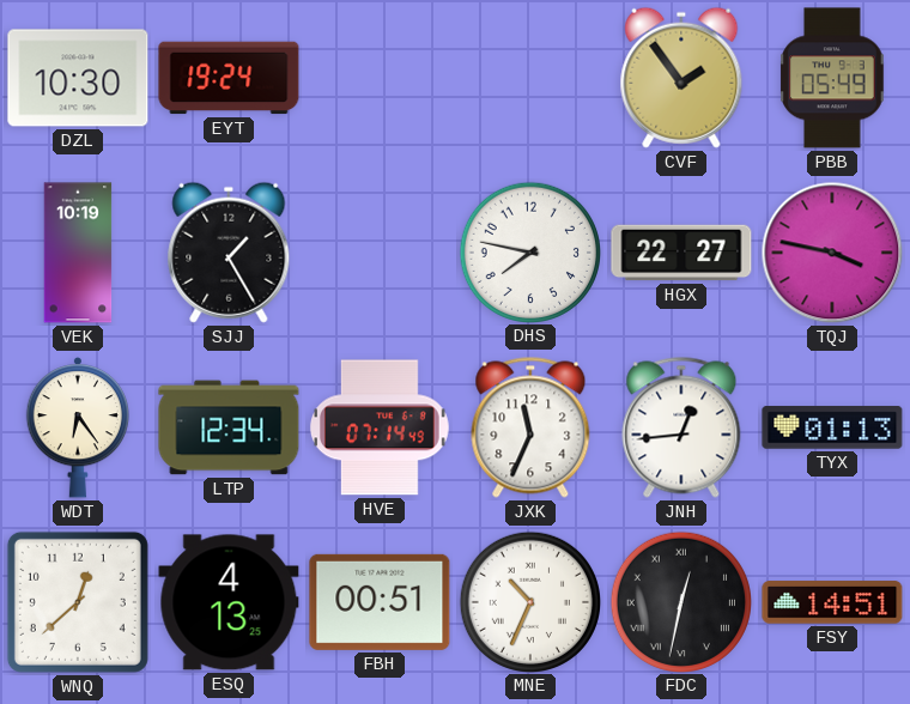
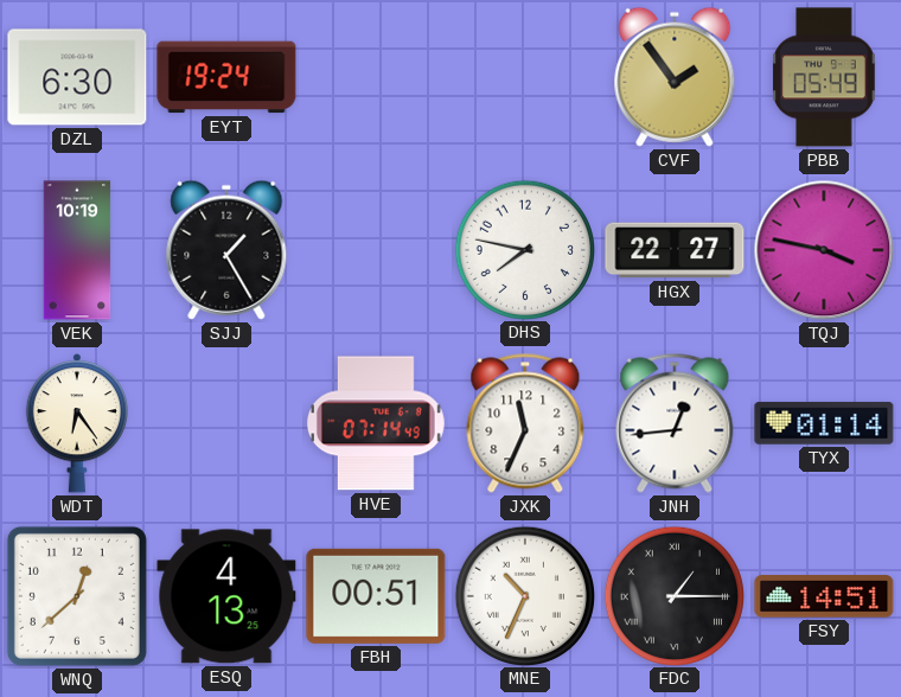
DZL: 10:30 -> 6:30 (77, 77)
LTP: 12:34 -> none (229, 427)
TYX: 01:13 -> 01:14 (824, 423)
FDC: 12:32 -> 1:15 (673, 595)
